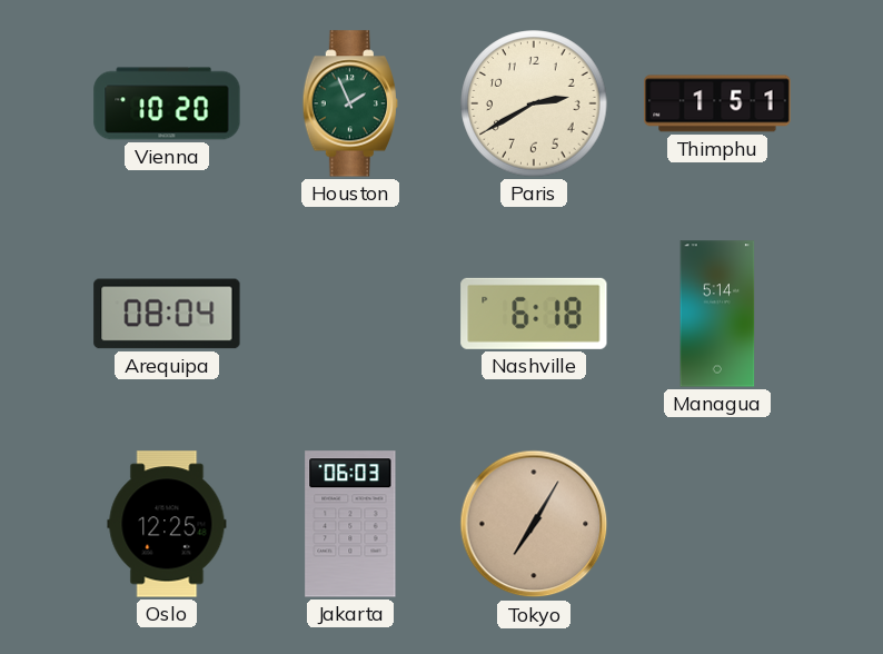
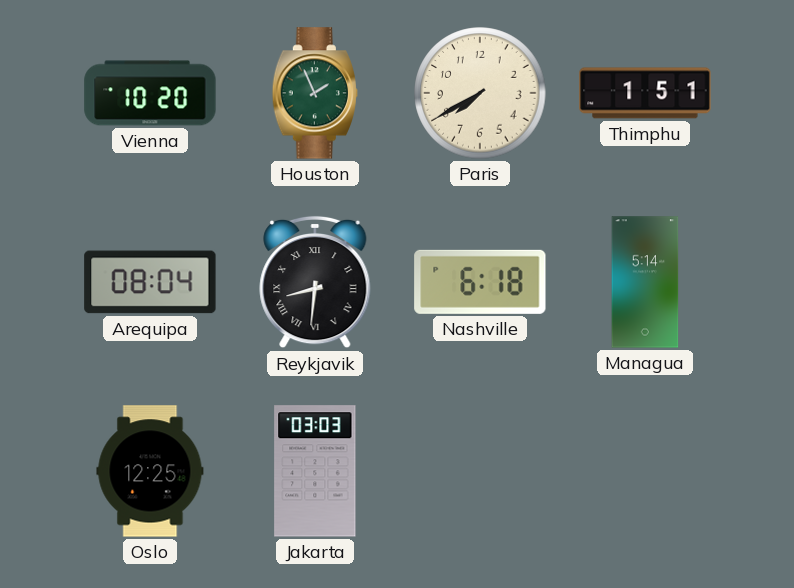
Paris: 2:40 -> 7:40 (480, 93)
Reykjavik: none -> 8:31 (315, 282)
Jakarta: 06:03 -> 03:03 (315, 471)
Tokyo: 7:05 -> none (534, 524)
